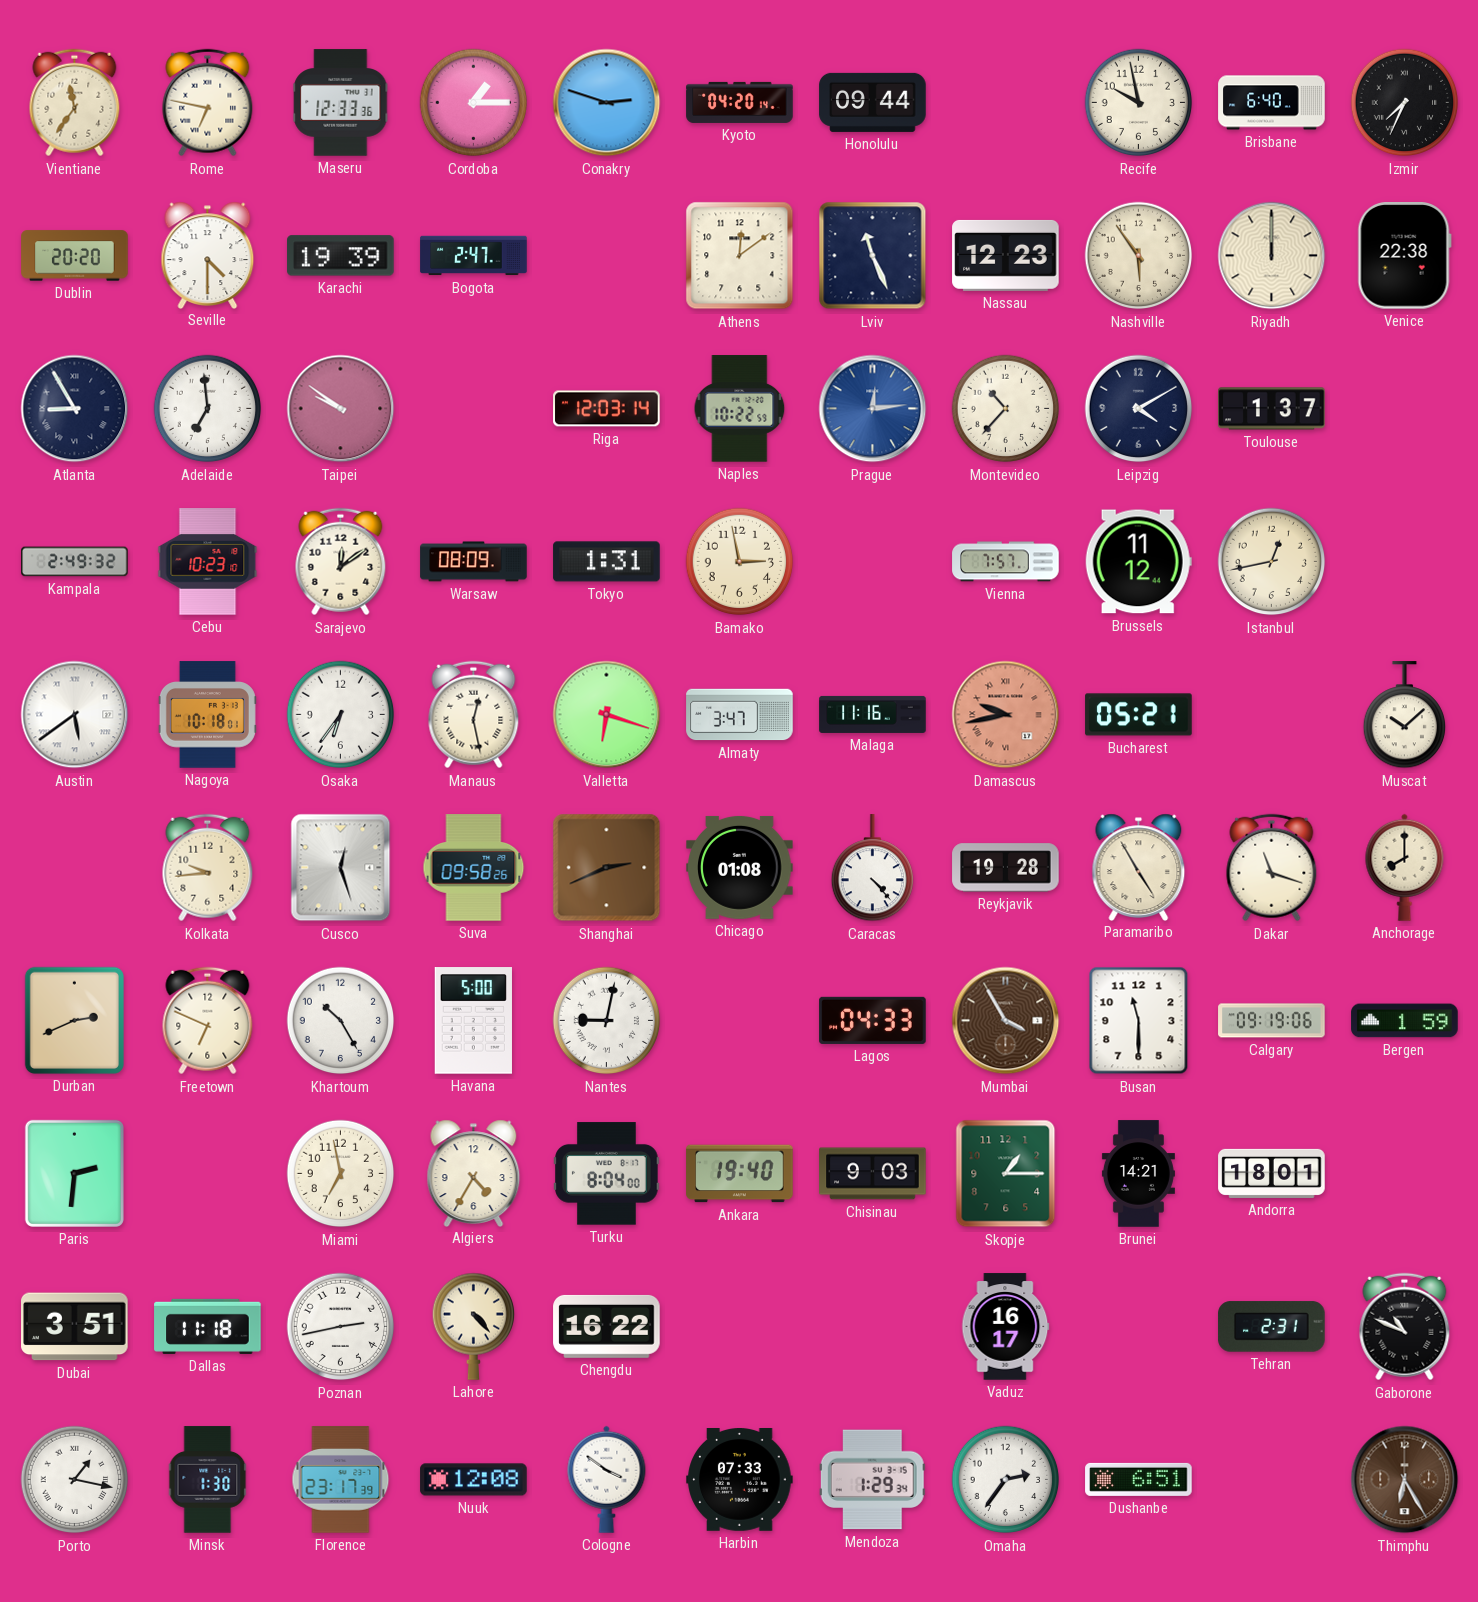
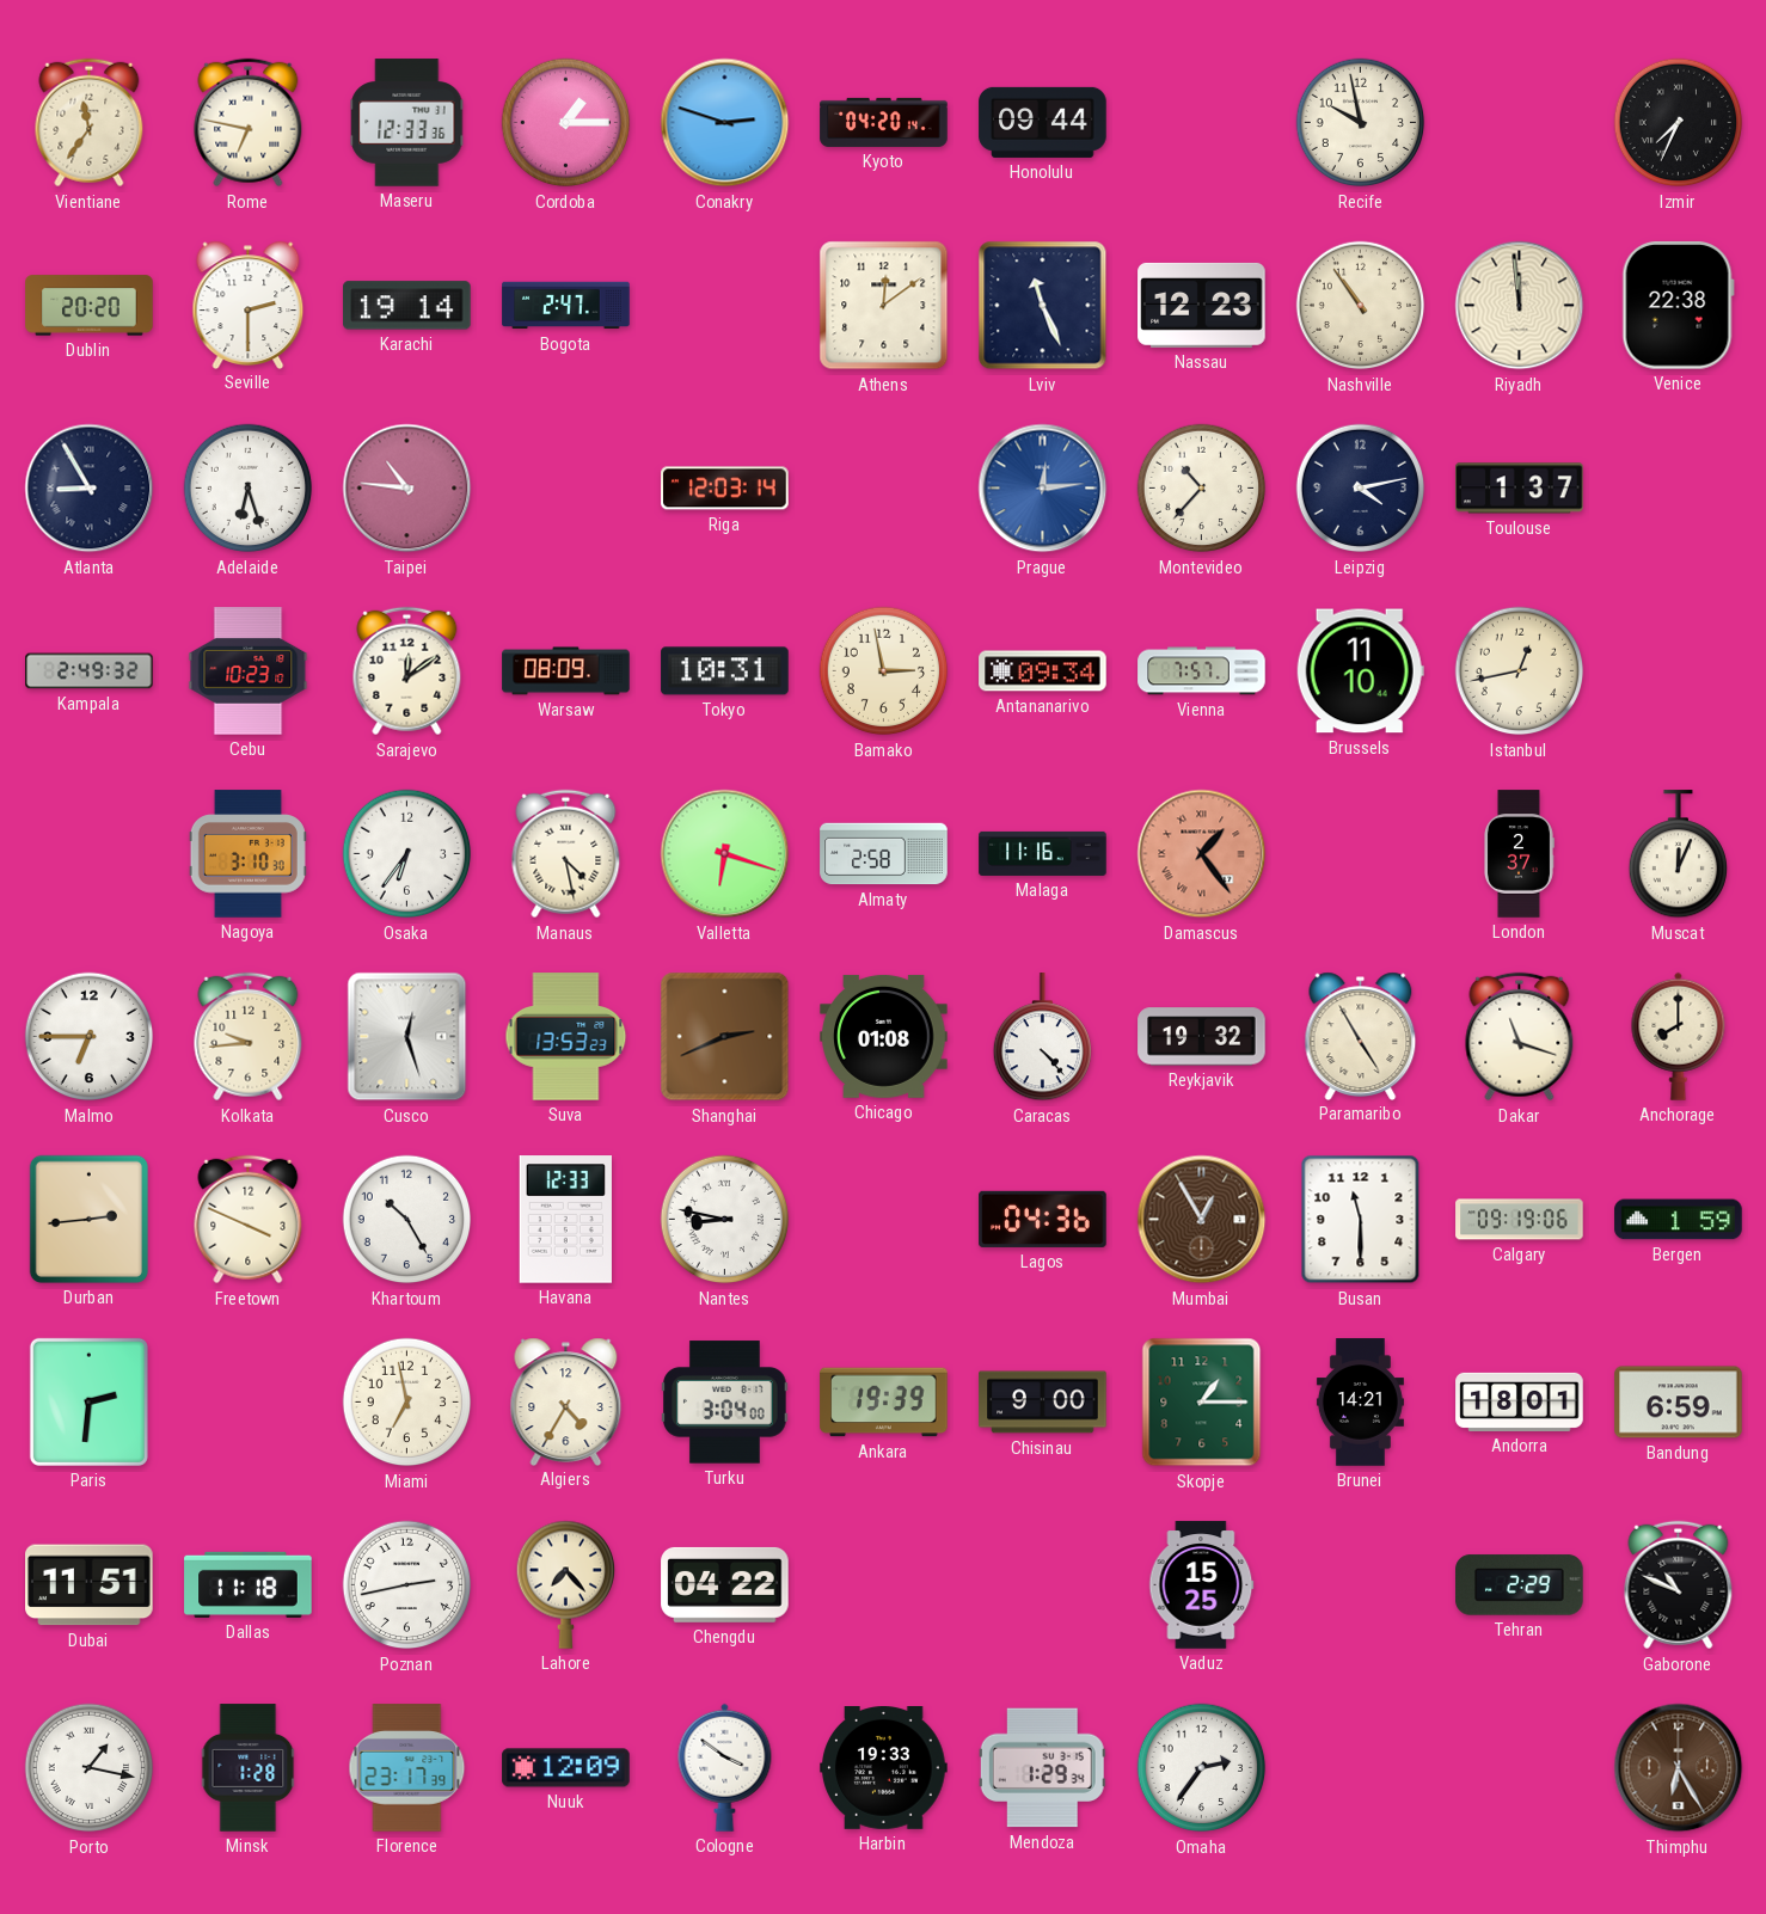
Brisbane: 6:40 -> none (1272, 103)
Seville: 4:30 -> 2:30 (249, 305)
Karachi: 19:39 -> 19:14 (407, 306)
Nashville: 5:54 -> 10:54 (1361, 306)
Riyadh: 12:00 -> 11:59 (1520, 306)
Adelaide: 6:59 -> 6:27 (249, 489)
Taipei: 9:51 -> 10:46 (407, 489)
Naples: 10:22 -> none (740, 409)
Leipzig: 4:10 -> 4:13 (1361, 489)
Tokyo: 1:31 -> 10:31 (725, 671)
Antananarivo: none -> 09:34 (1043, 671)
Brussels: 11:12 -> 11:10 (1360, 671)
Austin: 5:39 -> none (75, 715)
Nagoya: 10:18 -> 3:10 (247, 854)
Manaus: 12:28 -> 4:28 (566, 854)
Almaty: 3:47 -> 2:58 (884, 854)
Damascus: 9:43 -> 1:24 (1202, 854)
Bucharest: 05:21 -> none (1139, 715)
London: none -> 2:37 (1520, 854)
Muscat: 10:08 -> 12:04 (1678, 854)
Malmo: none -> 6:45 (90, 1037)
Suva: 09:58 -> 13:53 (566, 1037)
Reykjavik: 19:28 -> 19:32 (1202, 1037)
Durban: 2:41 -> 2:44 (88, 1219)
Freetown: 6:49 -> 3:49 (249, 1220)
Havana: 5:00 -> 12:33 (565, 1220)
Nantes: 9:02 -> 8:47 (725, 1220)
Lagos: 04:33 -> 04:36 (1043, 1219)
Mumbai: 3:55 -> 12:55 (1202, 1220)
Turku: 8:04 -> 3:04 (725, 1403)
Ankara: 19:40 -> 19:39 (884, 1403)
Chisinau: 9:03 -> 9:00 (1043, 1403)
Bandung: none -> 6:59 (1679, 1403)
Dubai: 3:51 -> 11:51 (90, 1585)
Lahore: 4:23 -> 7:23 (565, 1584)
Chengdu: 16:22 -> 04:22 (725, 1584)
Vaduz: 16:17 -> 15:25 (1202, 1585)
Tehran: 2:31 -> 2:29 (1520, 1585)
Minsk: 1:30 -> 1:28 (249, 1768)
Nuuk: 12:08 -> 12:09 (566, 1768)
Harbin: 07:33 -> 19:33 (884, 1768)
Dushanbe: 6:51 -> none (1139, 1479)
